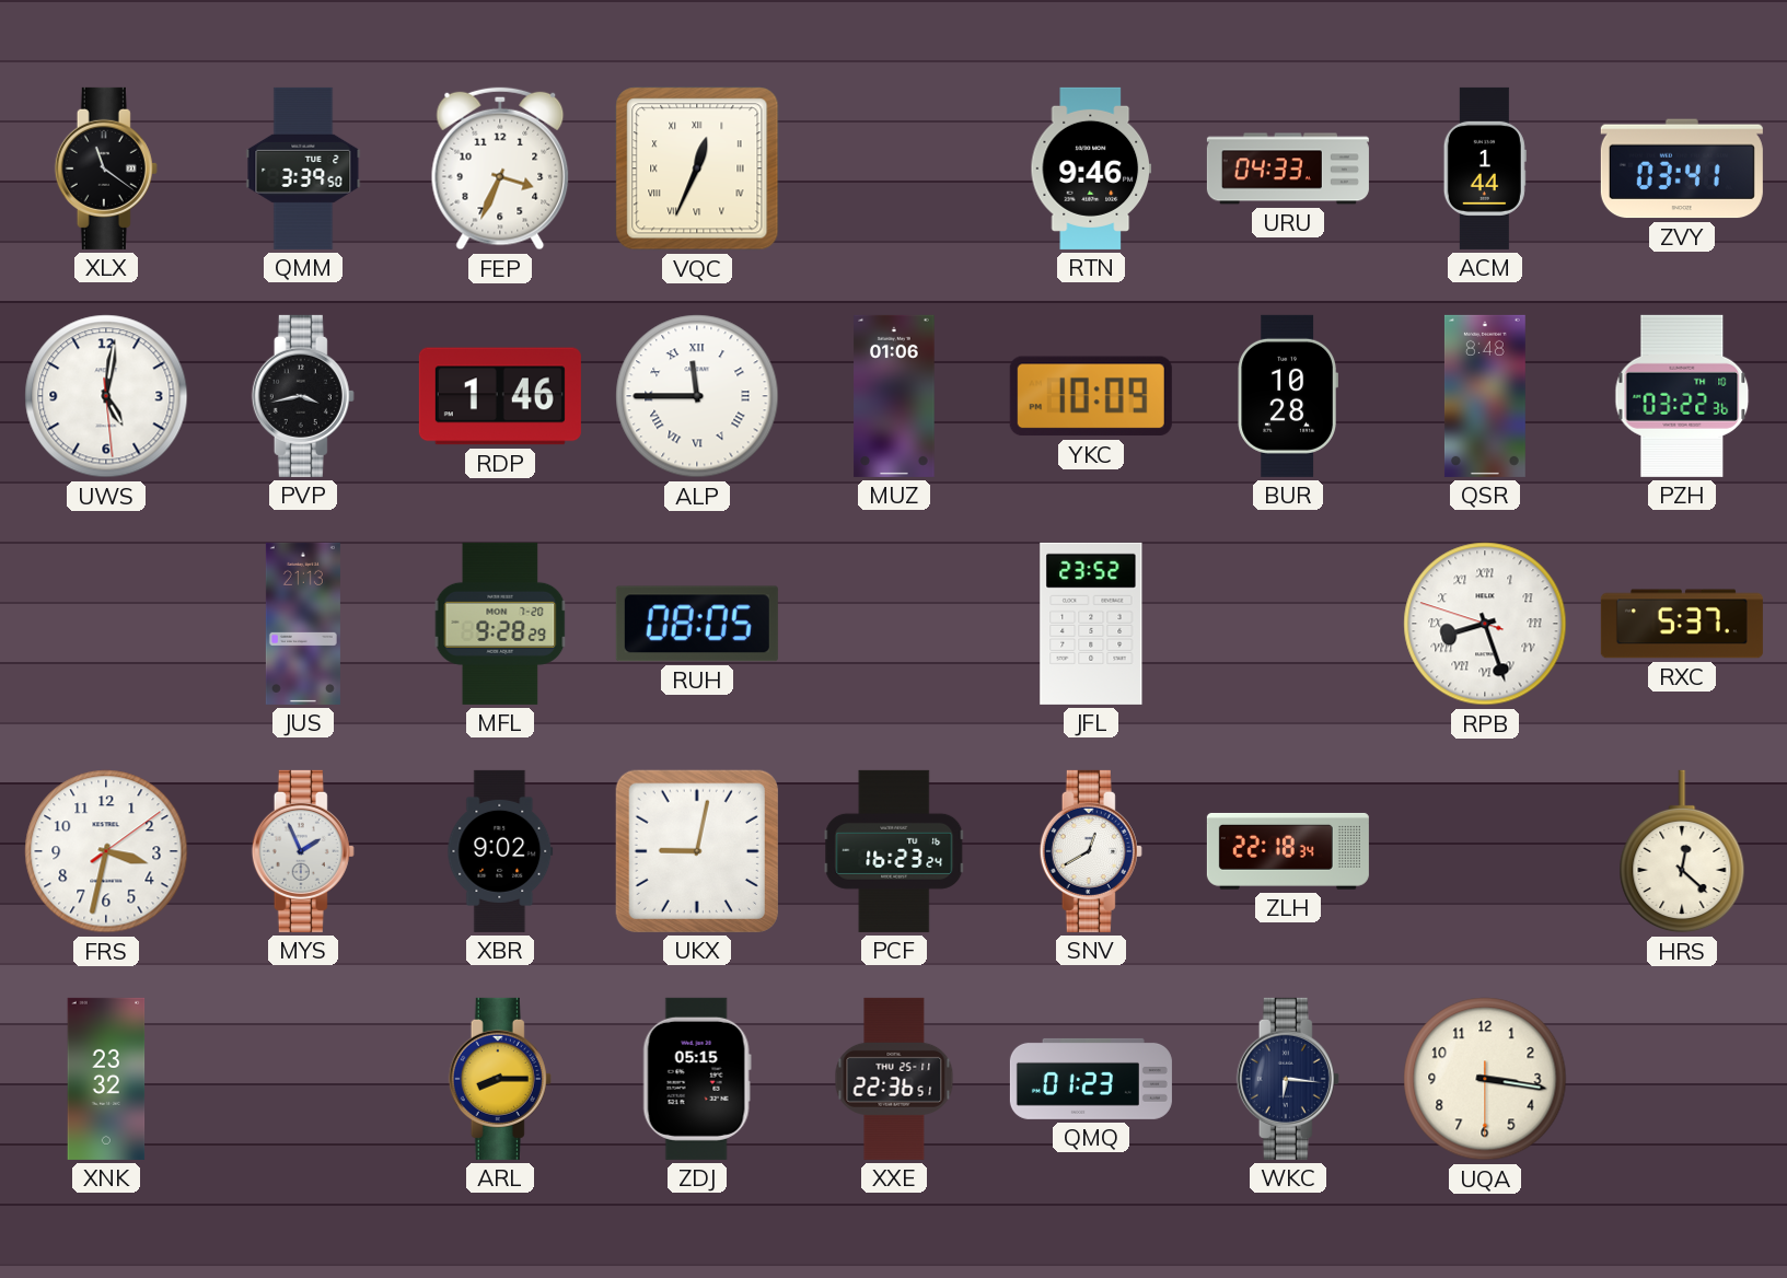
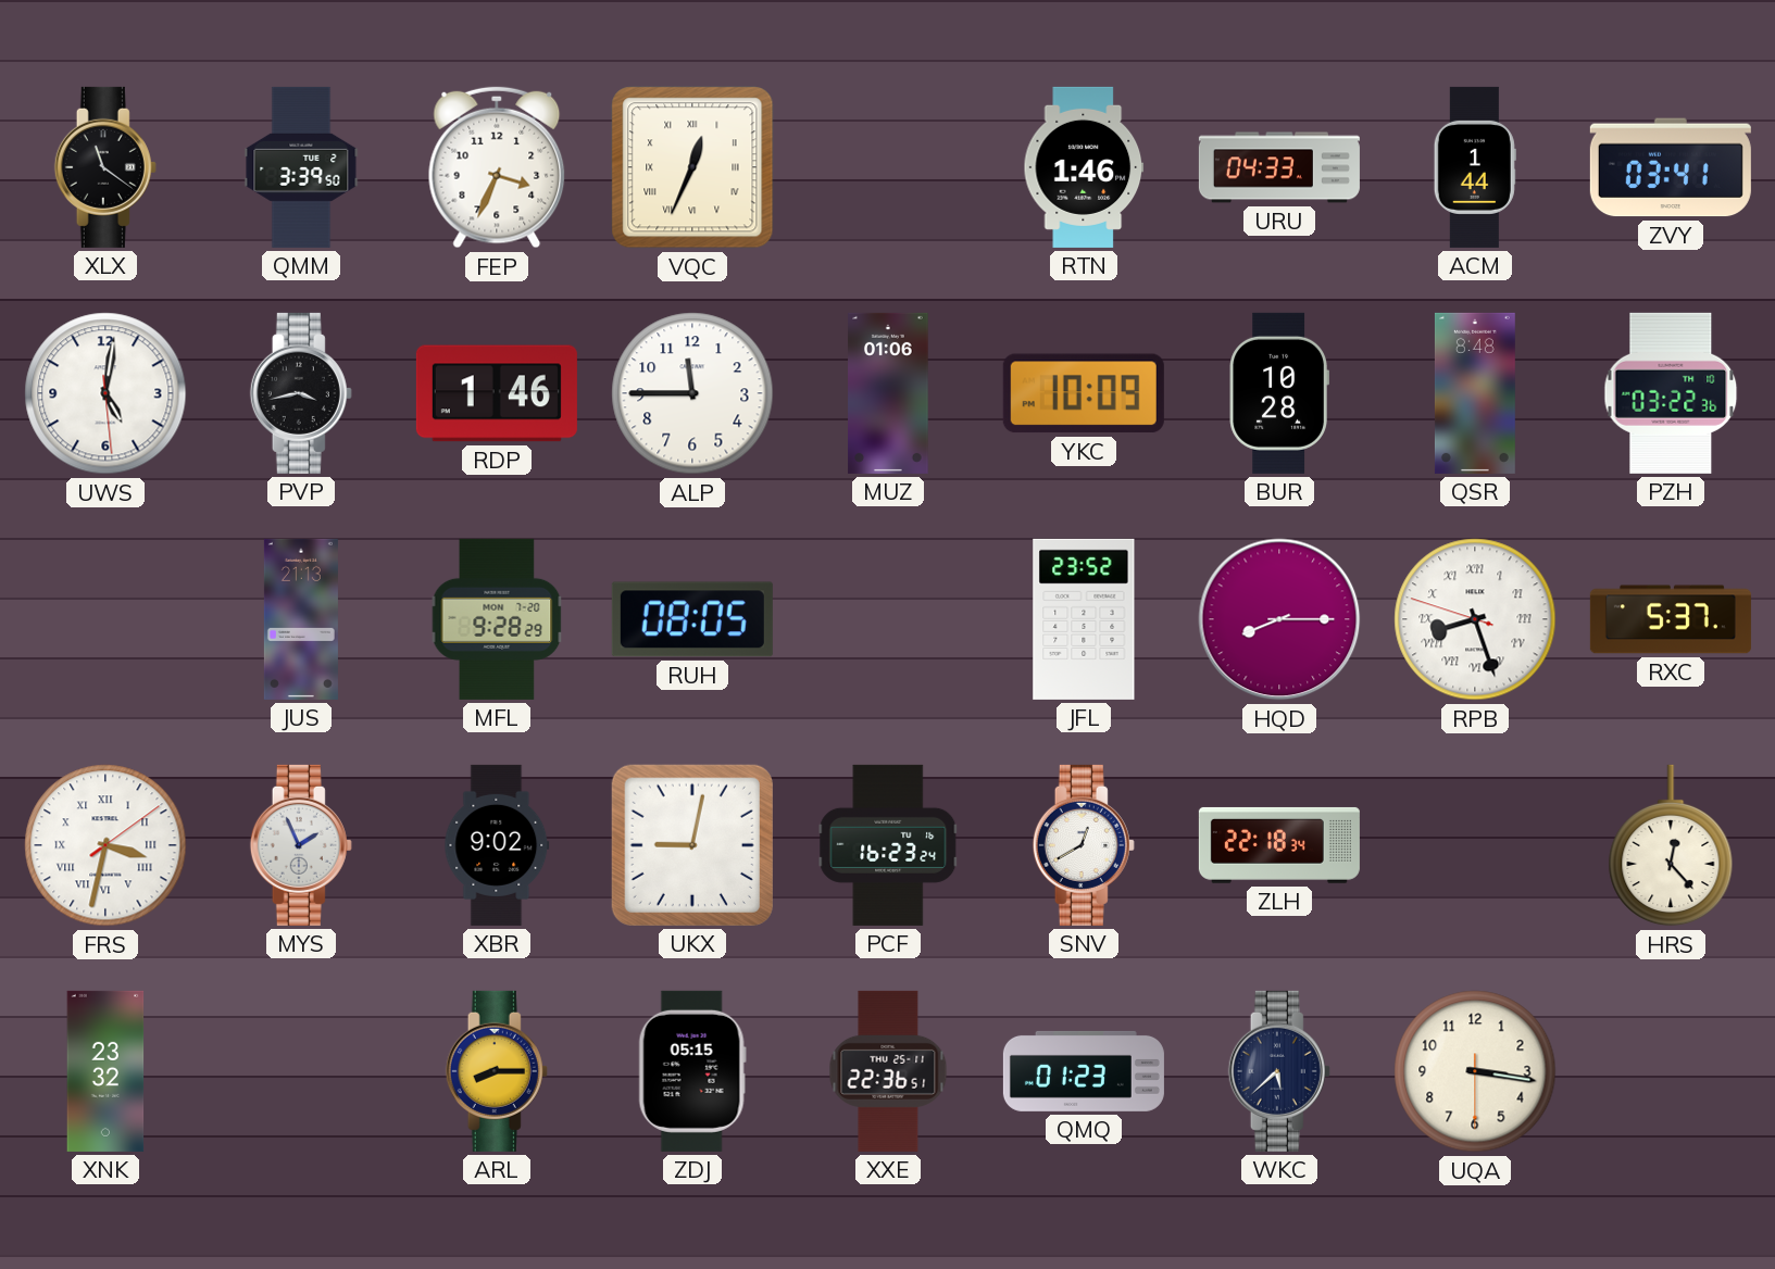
RTN: 9:46 -> 1:46 (1084, 167)
ALP numerals: Roman -> Arabic (692, 393)
HQD: none -> 8:15 (1279, 619)
FRS numerals: Arabic -> Roman (105, 845)
HRS: 12:22 -> 12:23 (1671, 845)
WKC: 6:16 -> 5:38 (1279, 1071)
